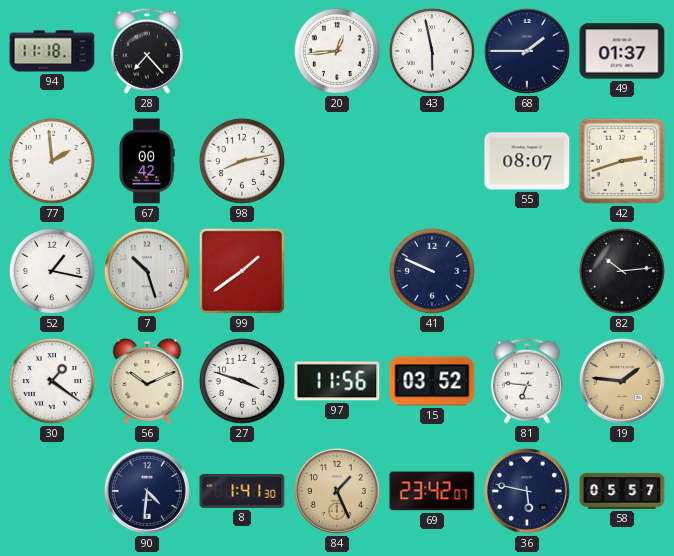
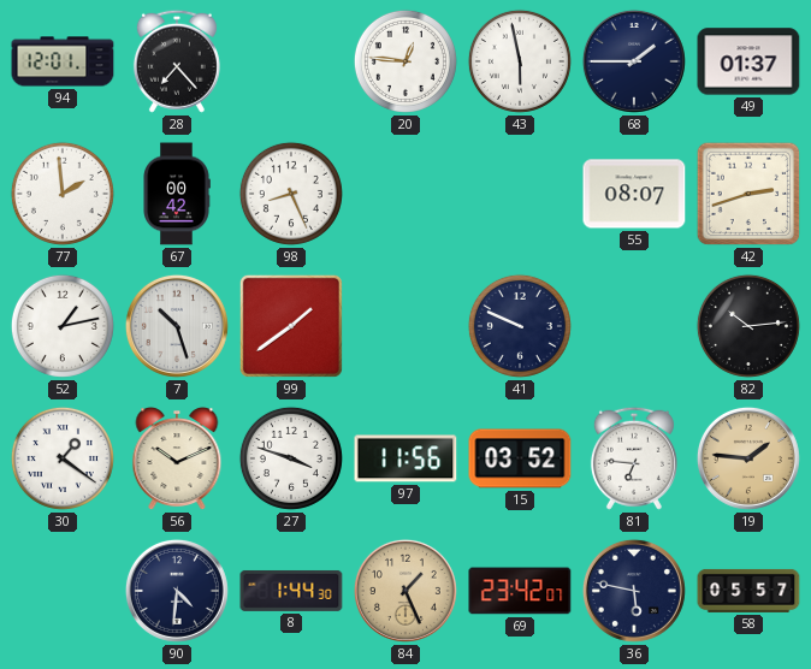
94: 11:18 -> 12:01 (63, 61)
20: 12:44 -> 12:46 (405, 61)
98: 8:13 -> 8:26 (291, 194)
52: 1:17 -> 1:13 (63, 326)
8: 1:41 -> 1:44 (291, 591)
